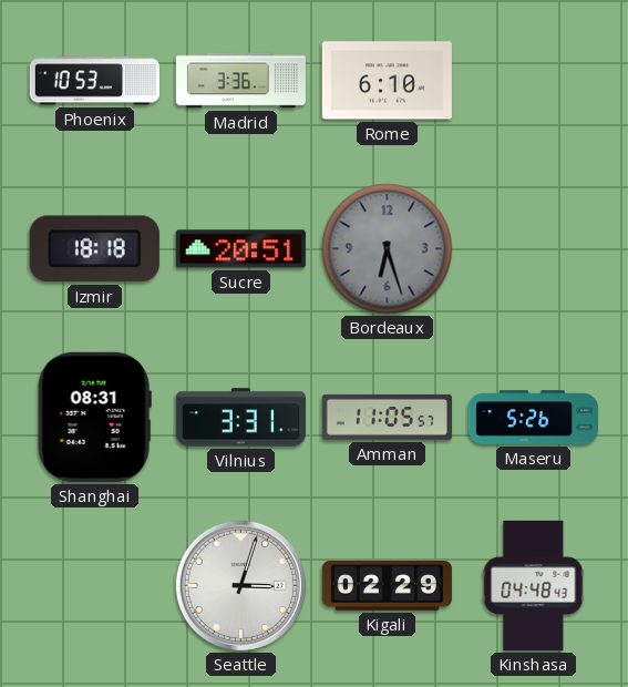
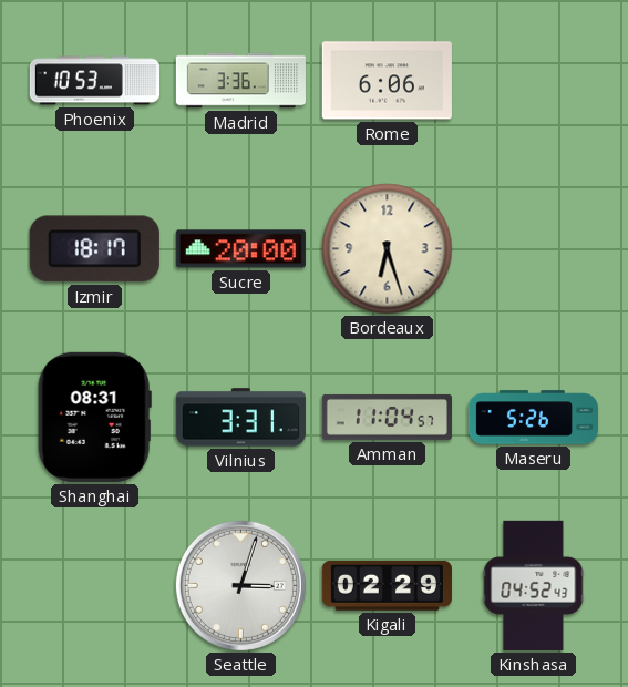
Rome: 6:10 -> 6:06 (387, 81)
Izmir: 18:18 -> 18:17 (94, 249)
Sucre: 20:51 -> 20:00 (240, 249)
Bordeaux dial: grey -> cream (388, 249)
Amman: 11:05 -> 11:04 (387, 417)
Kinshasa: 04:48 -> 04:52 (534, 585)
